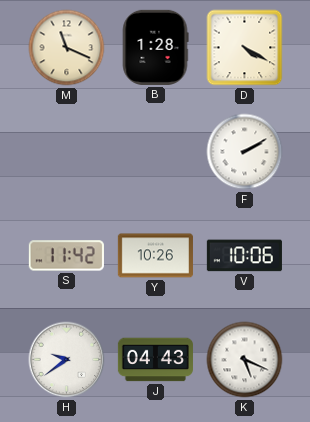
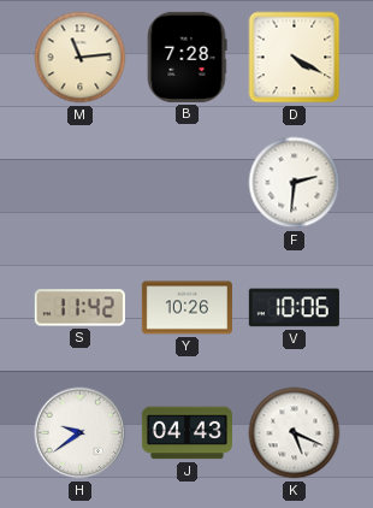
M: 11:19 -> 11:14 (81, 58)
B: 1:28 -> 7:28 (186, 57)
F: 2:10 -> 2:31 (295, 183)
